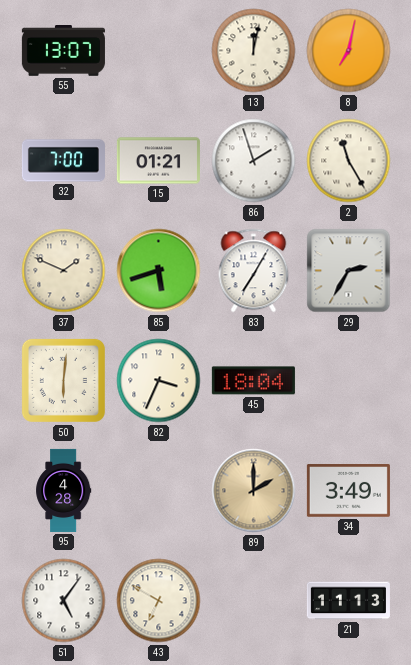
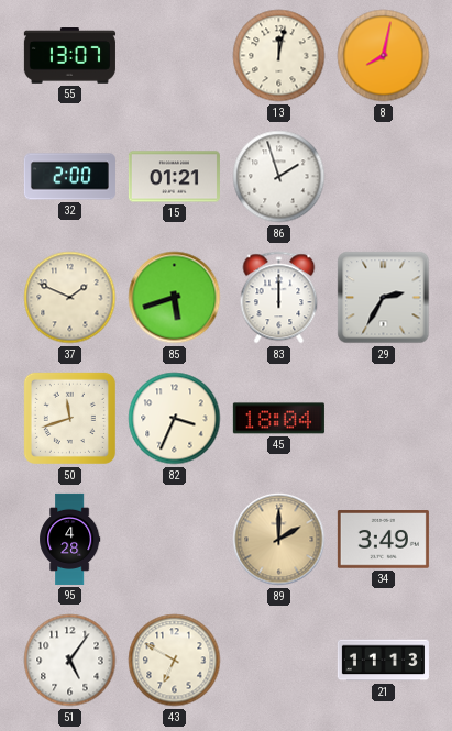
8: 7:02 -> 8:02 (384, 56)
32: 7:00 -> 2:00 (69, 177)
2: 11:25 -> none (349, 161)
83: 7:05 -> 12:00 (279, 298)
50: 6:01 -> 11:42 (69, 418)
